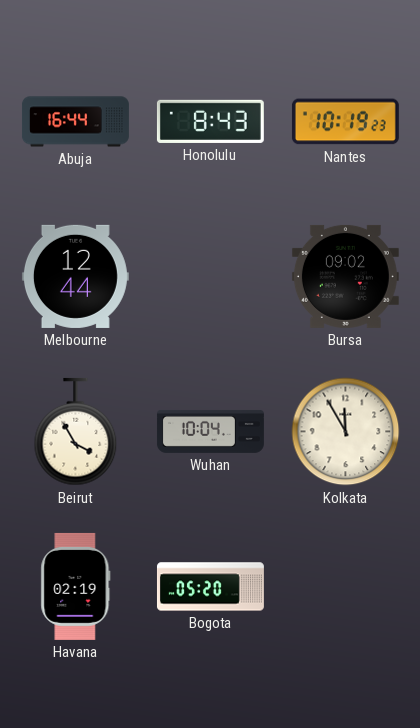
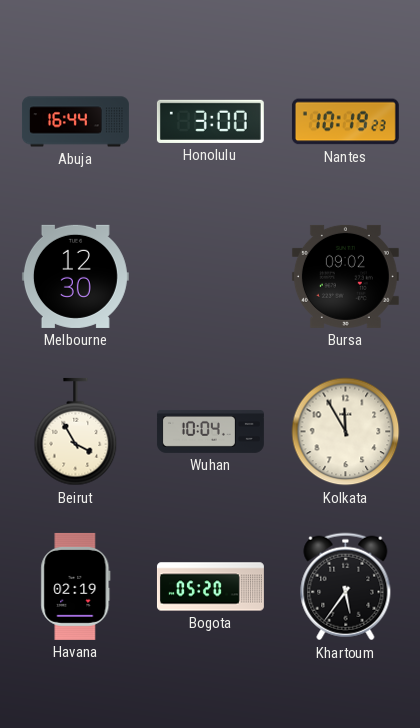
Honolulu: 8:43 -> 3:00 (210, 121)
Melbourne: 12:44 -> 12:30 (75, 276)
Khartoum: none -> 5:36 (346, 587)
